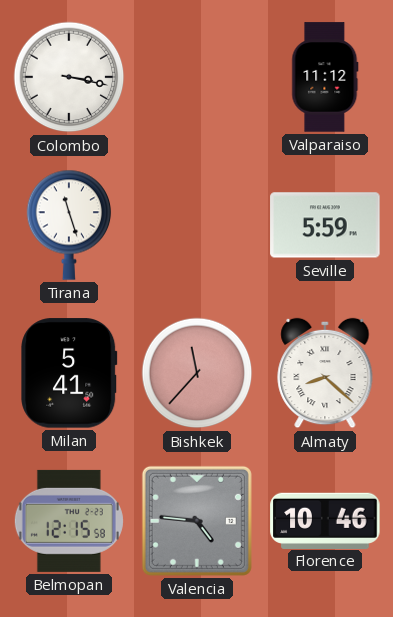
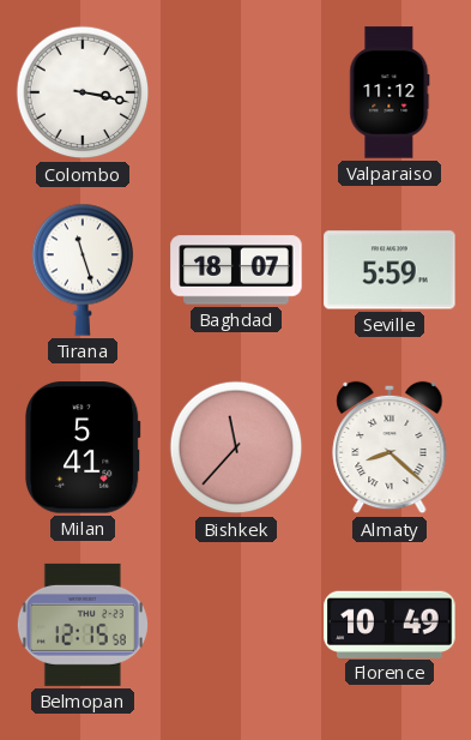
Baghdad: none -> 18:07 (236, 270)
Valencia: 4:46 -> none (197, 521)
Florence: 10:46 -> 10:49 (390, 624)
